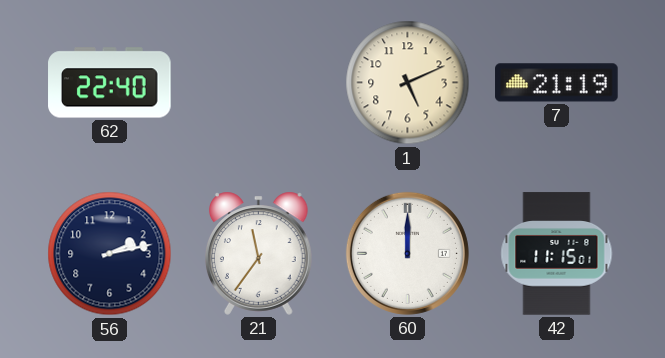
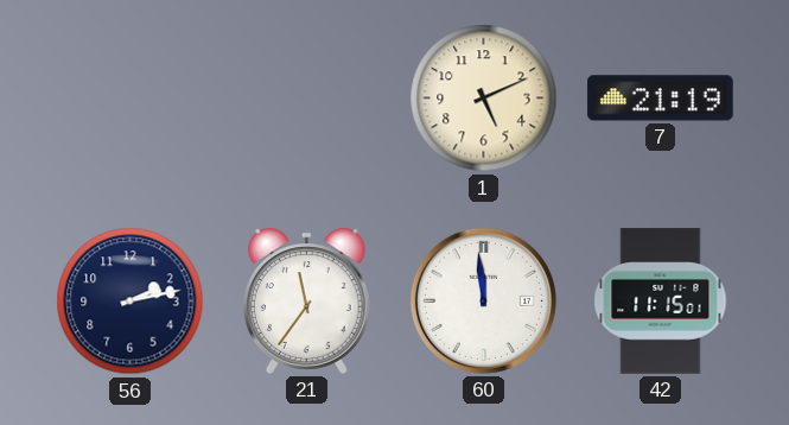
62: 22:40 -> none (110, 83)
60: 12:00 -> 11:59 (483, 300)
